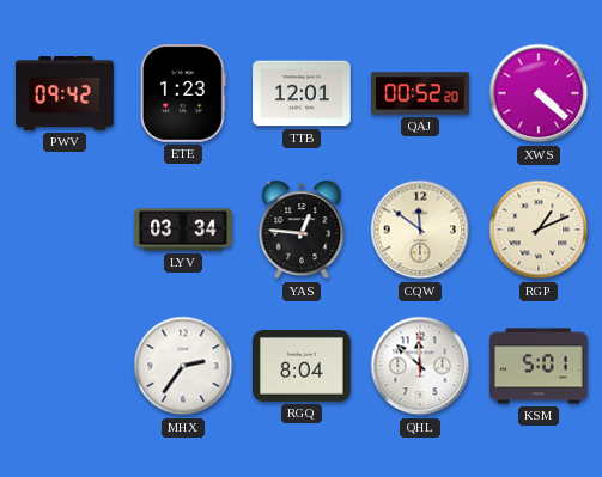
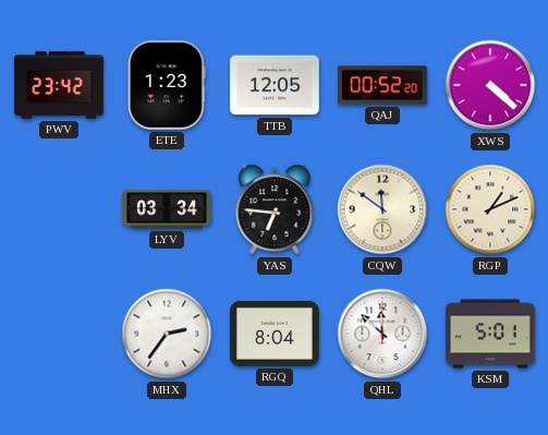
PWV: 09:42 -> 23:42 (59, 85)
TTB: 12:01 -> 12:05 (275, 85)
YAS: 12:46 -> 6:46 (275, 209)
